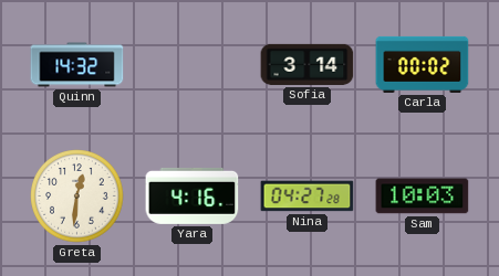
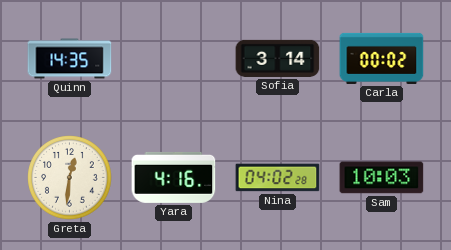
Quinn: 14:32 -> 14:35 (70, 59)
Nina: 04:27 -> 04:02 (278, 178)
